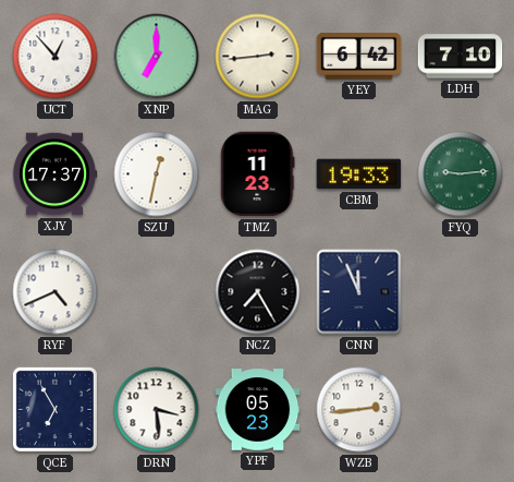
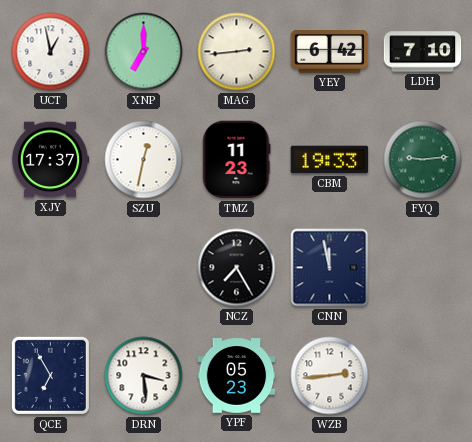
UCT: 12:53 -> 12:58 (51, 52)
RYF: 4:41 -> none (56, 292)
CNN: 11:56 -> 11:58 (330, 268)
